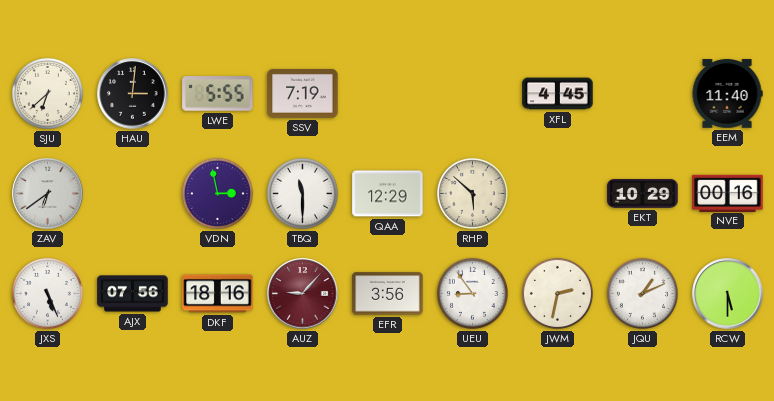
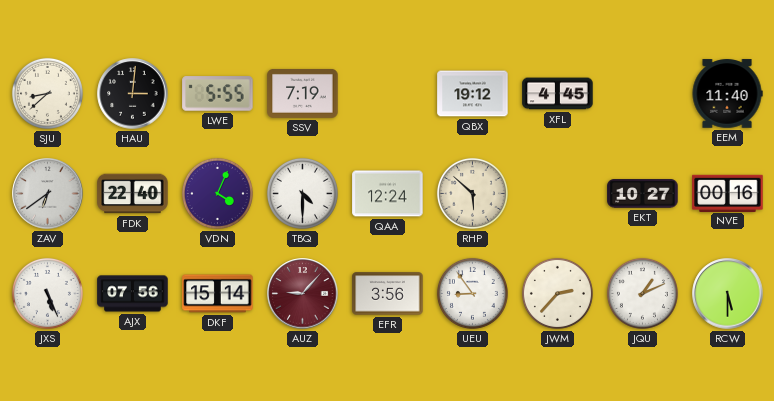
SJU: 6:38 -> 8:38 (47, 93)
QBX: none -> 19:12 (473, 94)
FDK: none -> 22:40 (133, 194)
VDN: 2:58 -> 4:04 (217, 193)
TBQ: 11:30 -> 4:30 (302, 193)
QAA: 12:29 -> 12:24 (388, 194)
EKT: 10:29 -> 10:27 (643, 194)
DKF: 18:16 -> 15:14 (218, 294)
JWM: 2:32 -> 2:37 (557, 293)
